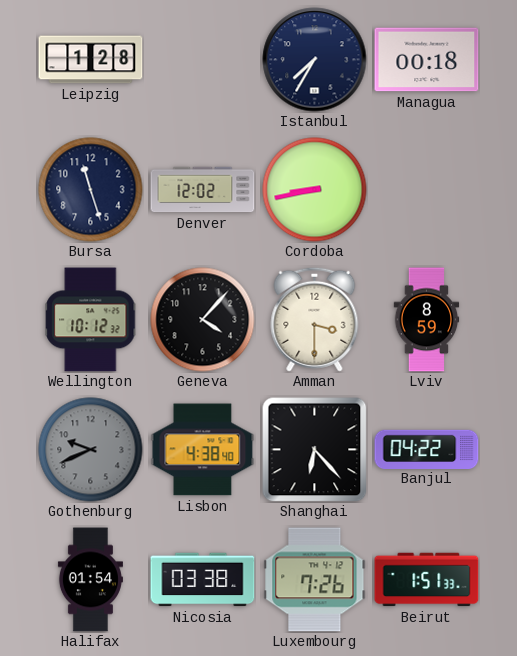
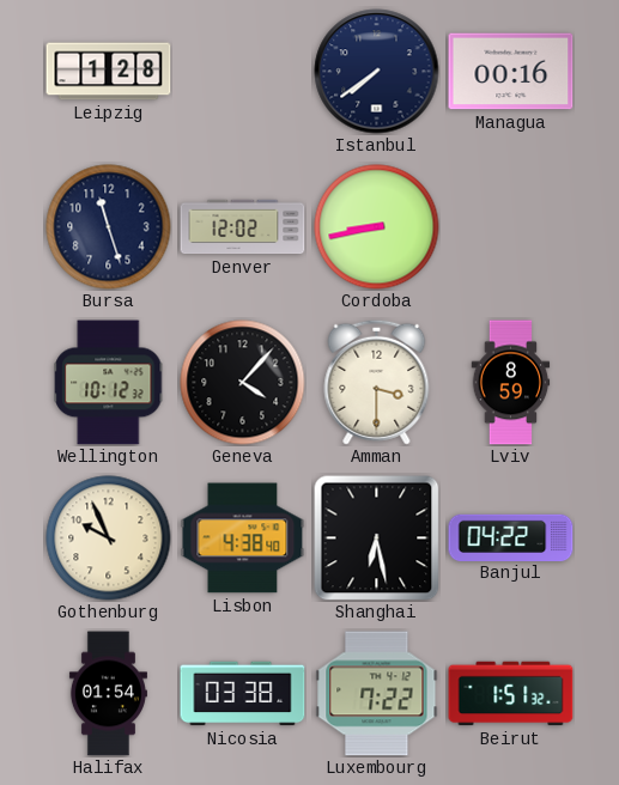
Istanbul: 7:35 -> 7:39 (377, 72)
Managua: 00:18 -> 00:16 (511, 72)
Gothenburg: 9:41 -> 9:56 (109, 538)
Gothenburg dial: grey -> cream (109, 538)
Shanghai: 6:23 -> 6:28 (376, 537)
Luxembourg: 7:26 -> 7:22 (377, 694)
Beirut: 1:51:33 -> 1:51:32 (511, 694)
